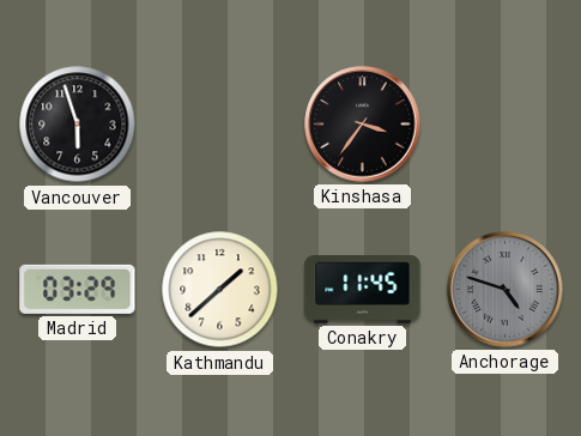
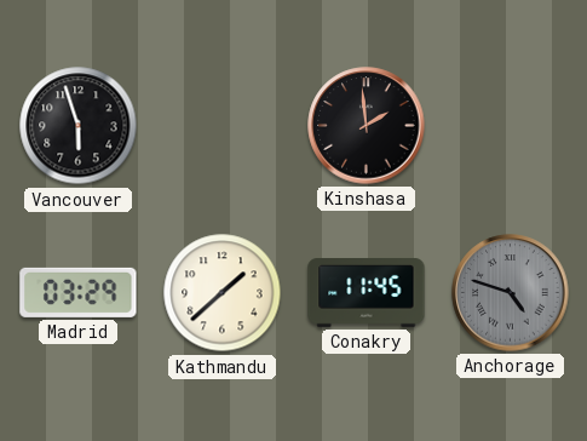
Kinshasa: 3:36 -> 1:59 (367, 126)
